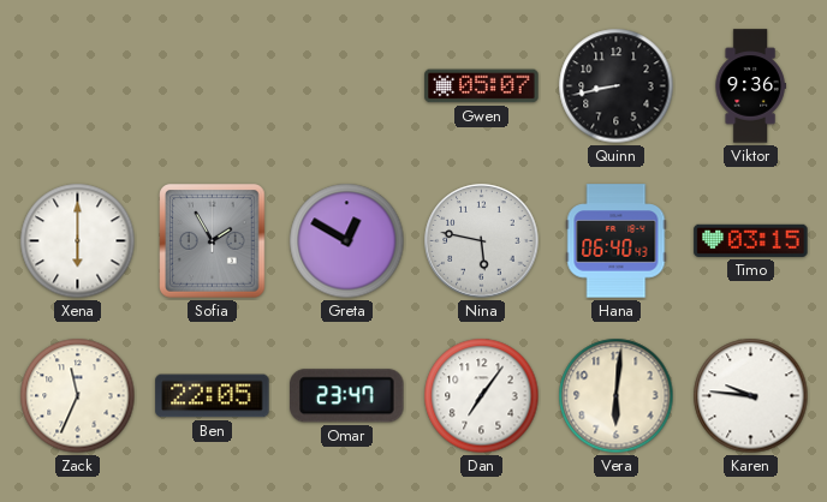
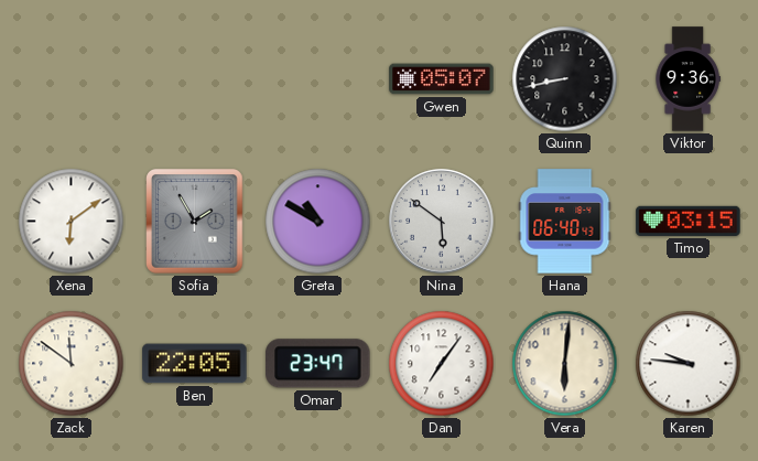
Xena: 6:00 -> 6:09 (72, 222)
Greta: 12:50 -> 10:50 (318, 222)
Nina: 5:47 -> 5:51 (442, 222)
Zack: 11:34 -> 11:51 (72, 364)
